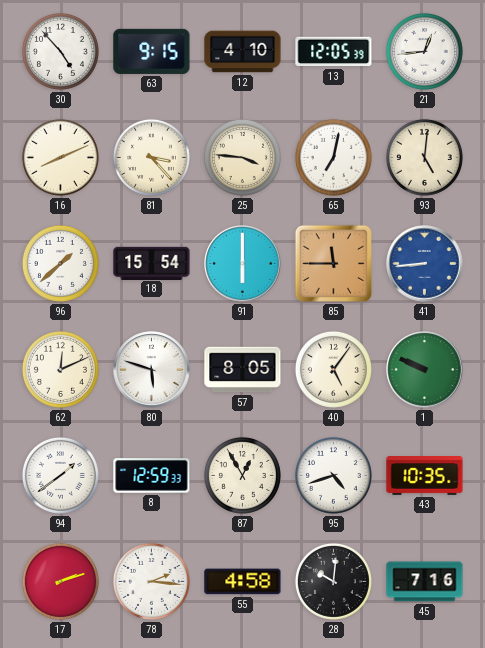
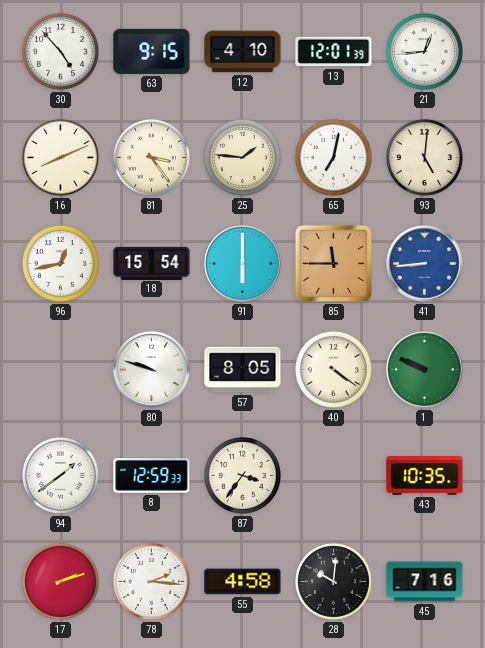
13: 12:05 -> 12:01 (334, 52)
81: 3:23 -> 3:24 (151, 157)
25: 3:46 -> 1:46 (242, 157)
96: 1:38 -> 12:43 (60, 263)
62: 12:11 -> none (60, 369)
80: 5:48 -> 9:48 (152, 370)
40: 5:06 -> 4:21 (333, 369)
87: 12:55 -> 3:36 (242, 475)
95: 4:42 -> none (333, 475)
